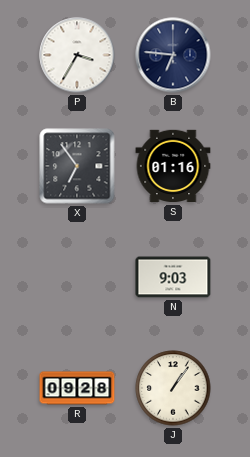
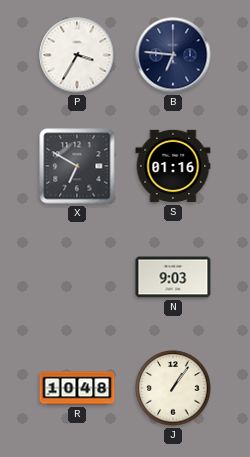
X: 6:54 -> 6:50 (77, 166)
R: 09:28 -> 10:48 (77, 388)
